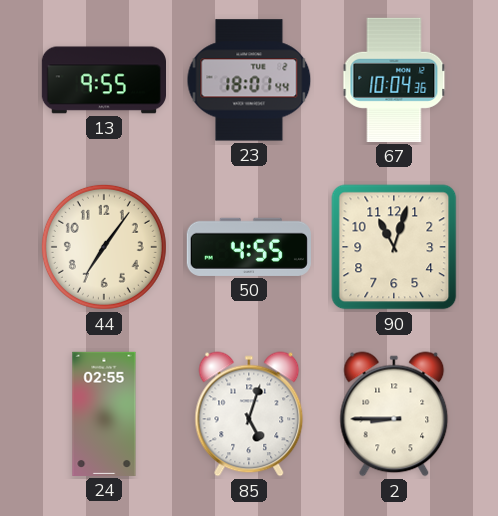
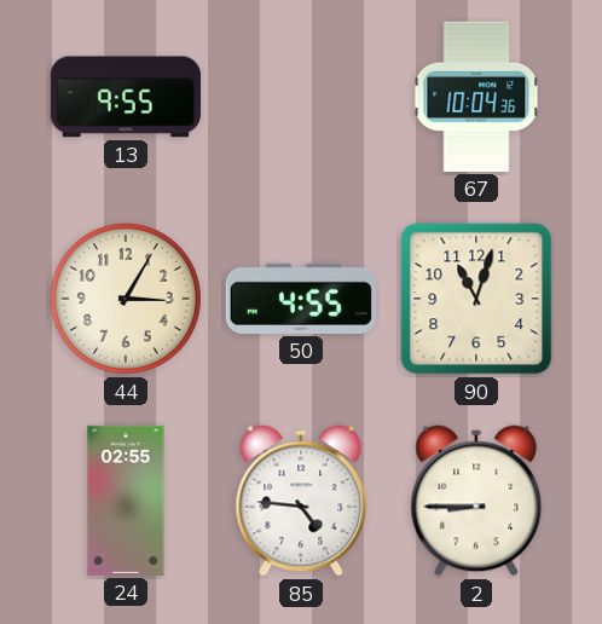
23: 18:01 -> none (249, 80)
44: 7:06 -> 3:05 (126, 299)
85: 5:03 -> 4:46 (301, 501)
